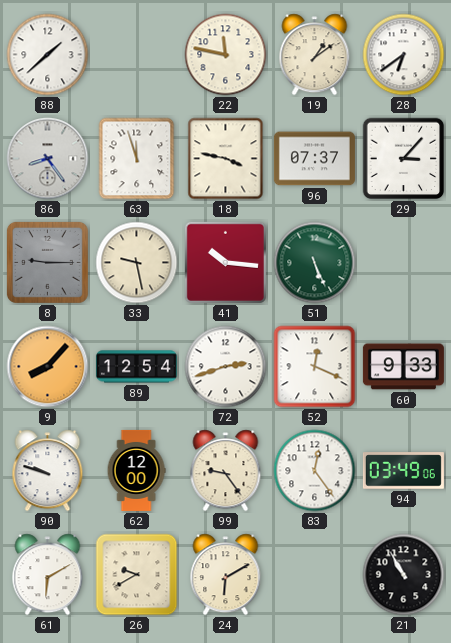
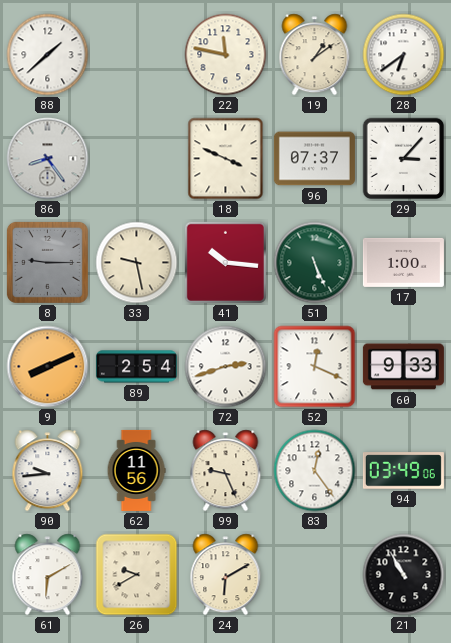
63: 11:57 -> none (137, 159)
18: 3:47 -> 3:49 (226, 159)
17: none -> 1:00 (403, 262)
9: 8:07 -> 8:11 (48, 367)
89: 12:54 -> 2:54 (136, 367)
90: 9:48 -> 9:44 (48, 471)
62: 12:00 -> 11:56 (136, 470)
99: 9:24 -> 9:26 (226, 471)
